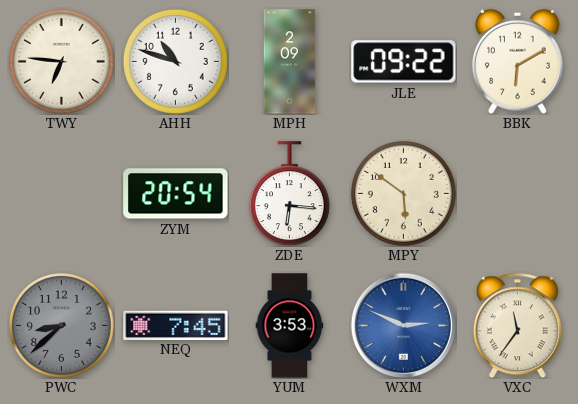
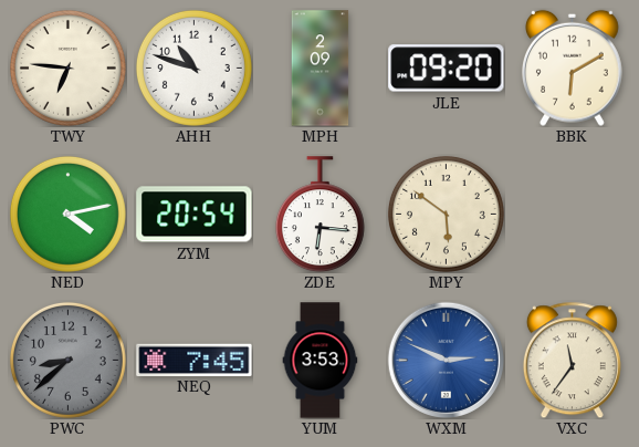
JLE: 09:22 -> 09:20 (447, 69)
NED: none -> 4:13 (67, 214)
